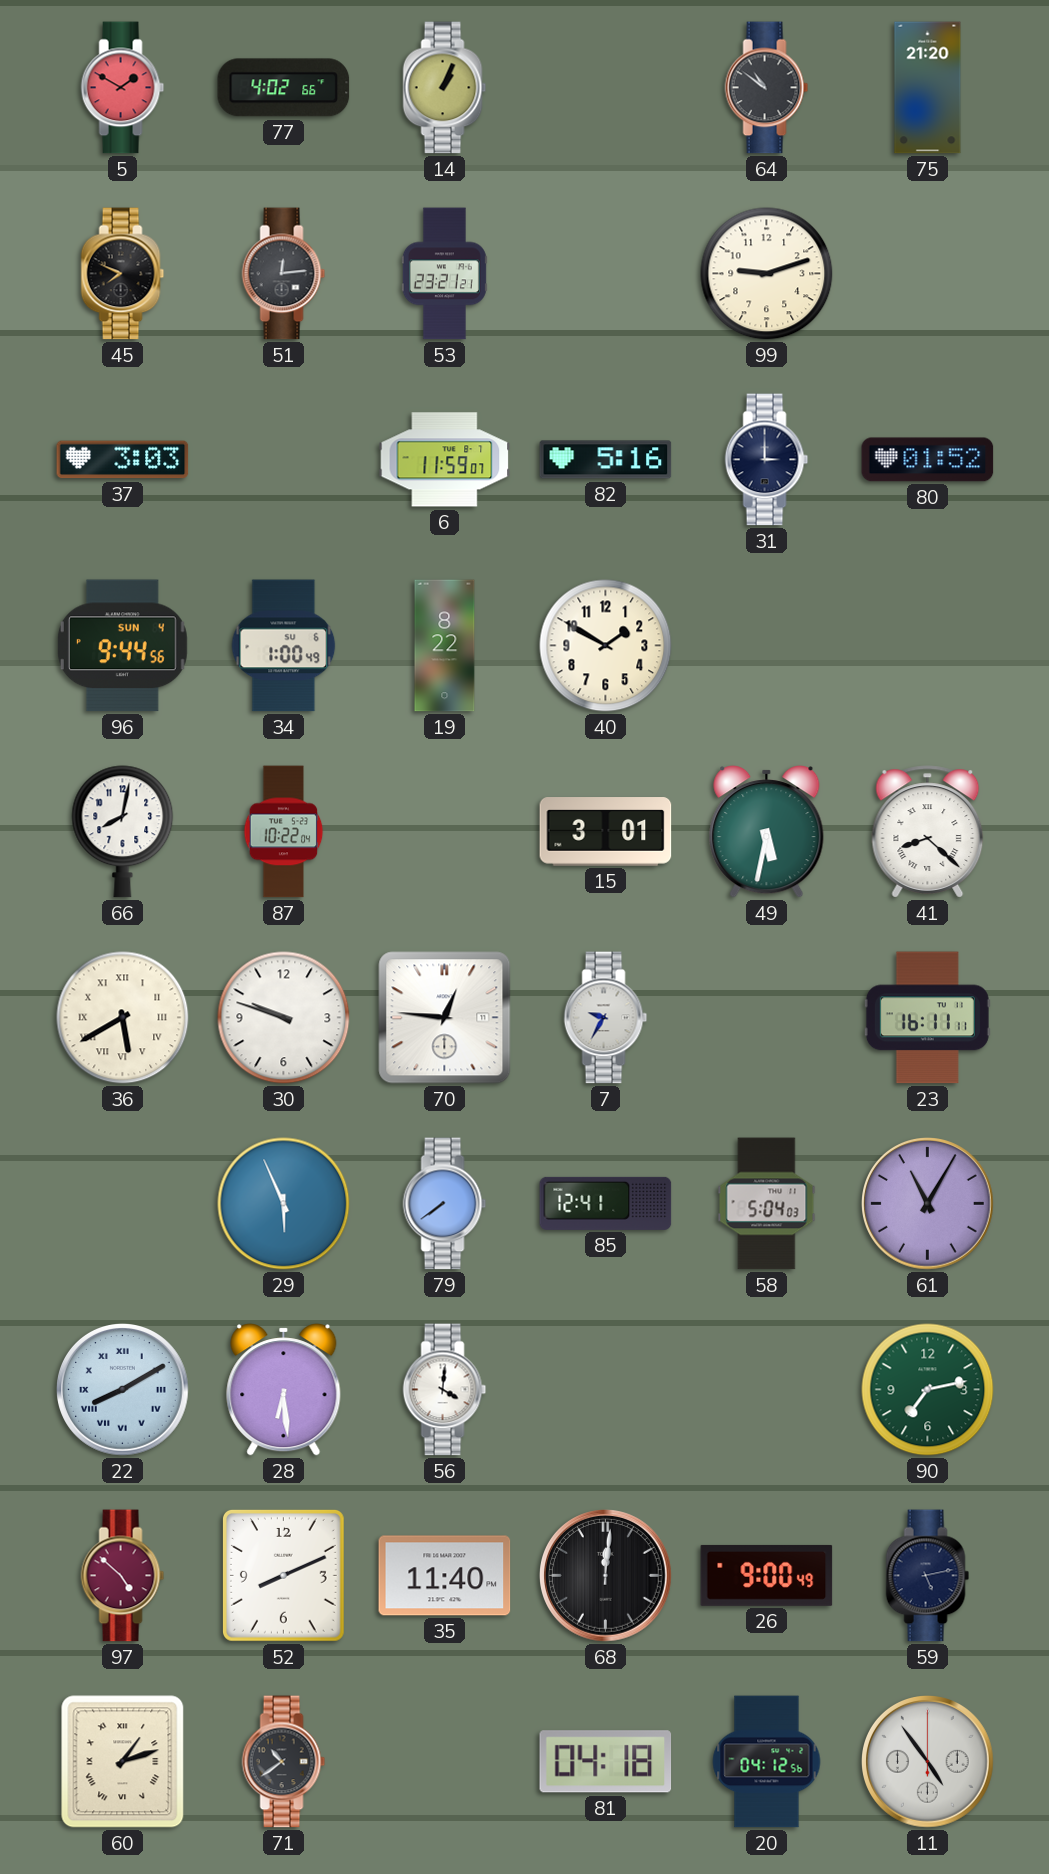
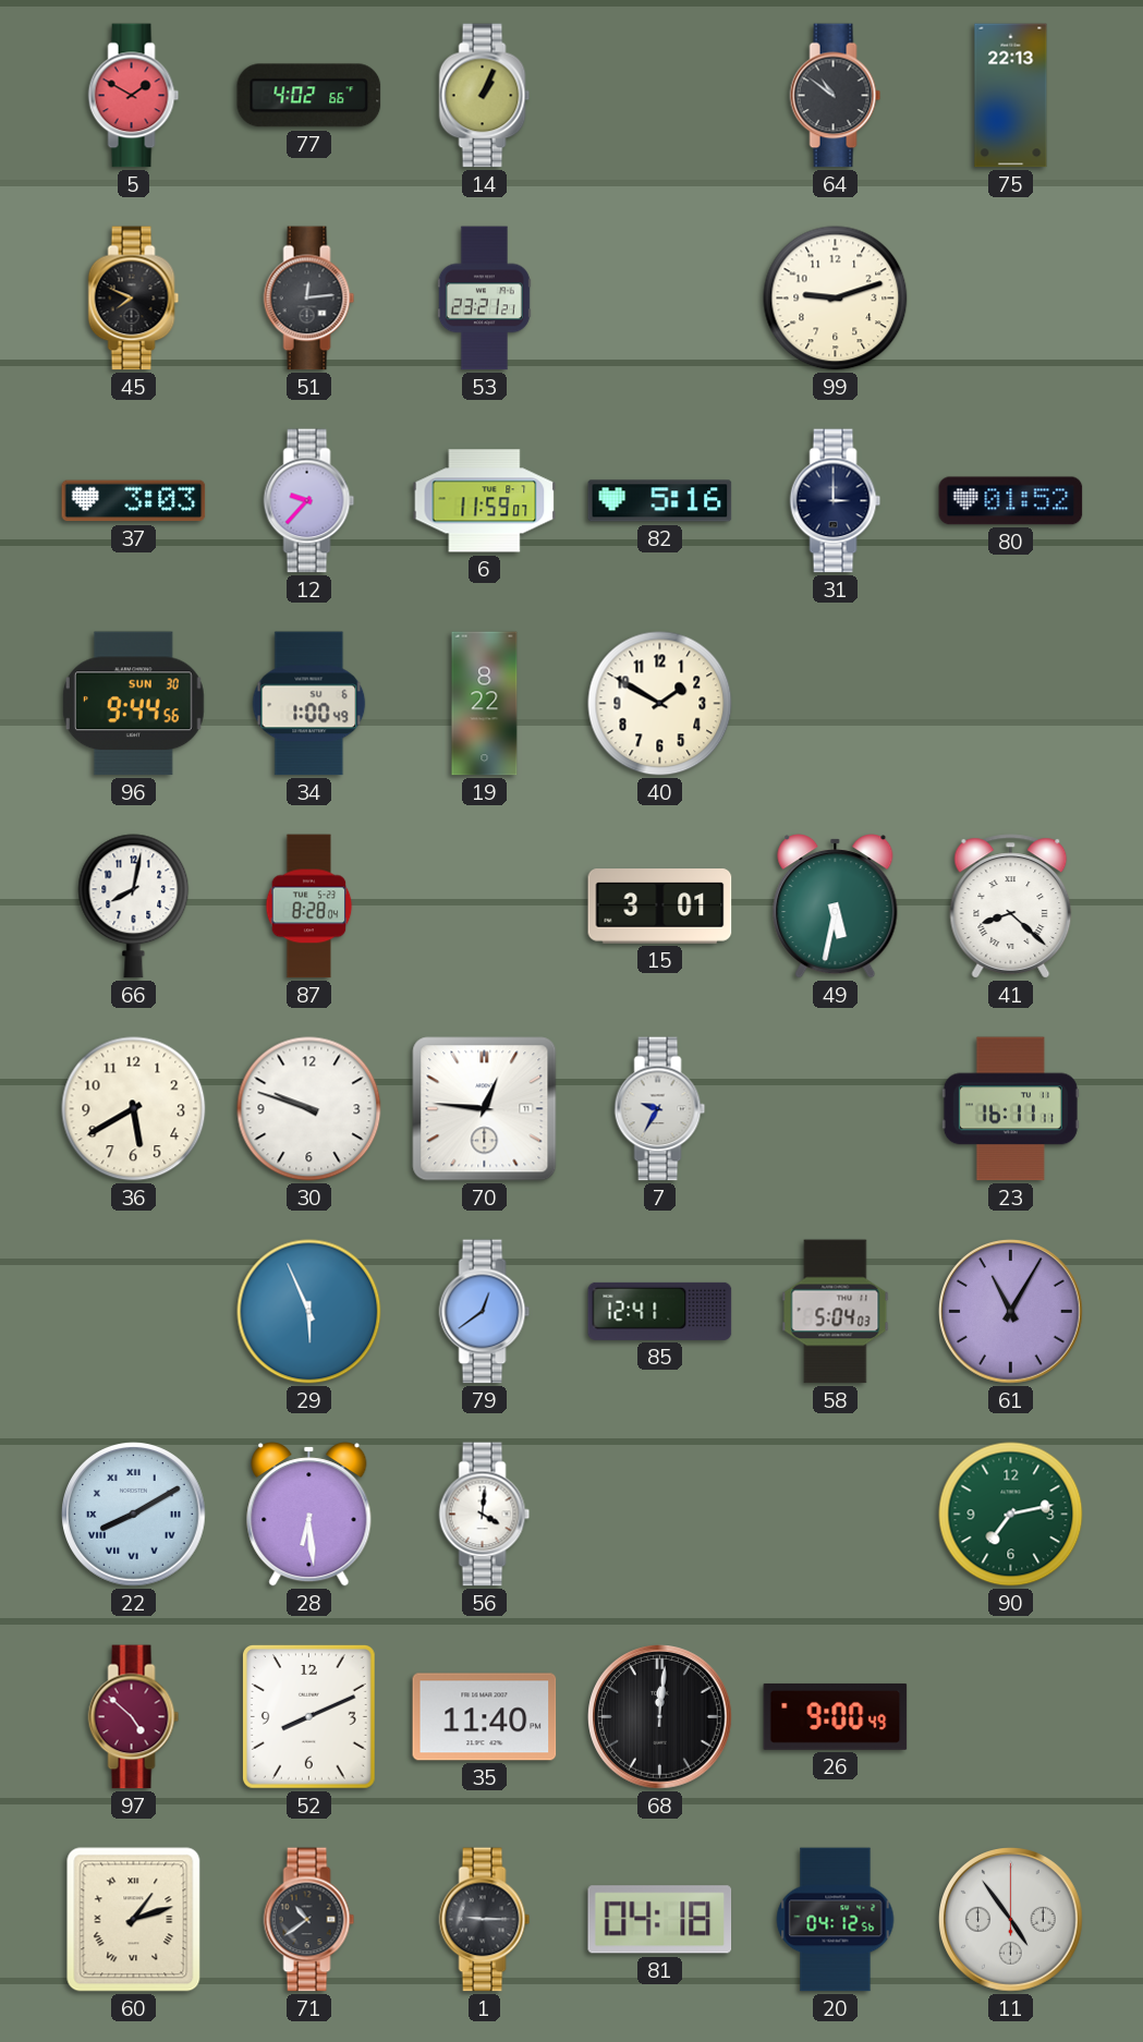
75: 21:20 -> 22:13 (1011, 96)
12: none -> 9:37 (309, 501)
96 date: SUN 4 -> SUN 30 (133, 704)
87: 10:22 -> 8:28 (309, 907)
36 numerals: Roman -> Arabic (134, 1109)
79: 7:39 -> 12:39 (485, 1312)
59: 5:13 -> none (928, 1576)
1: none -> 9:15 (485, 1920)
